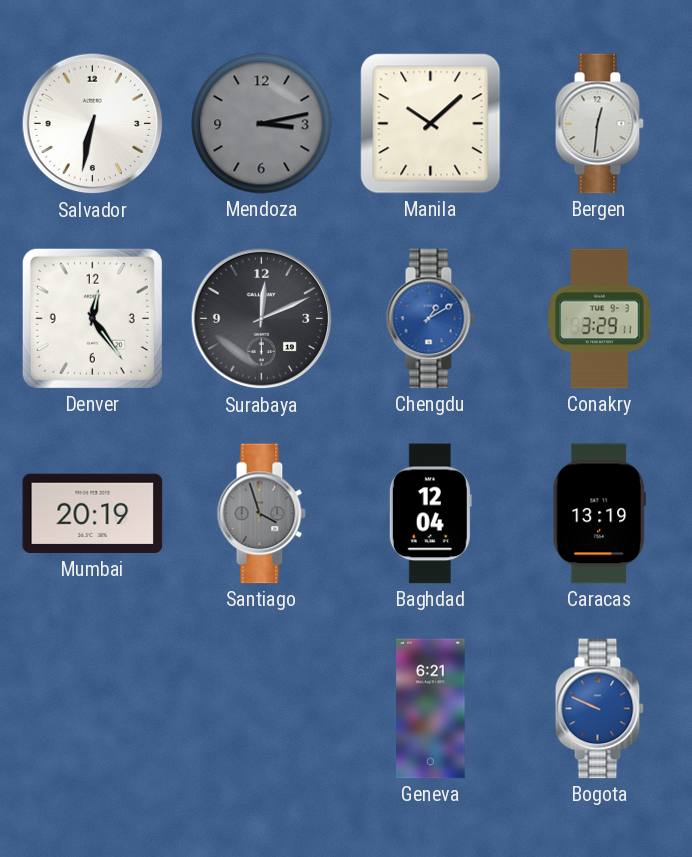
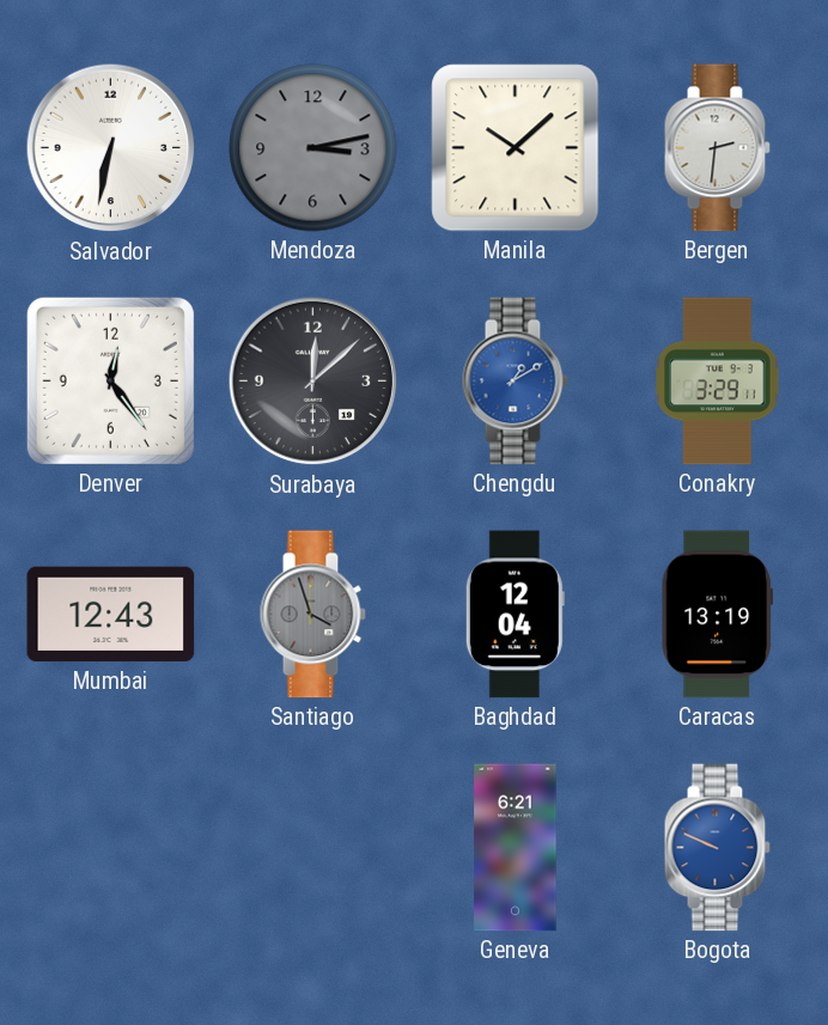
Bergen: 12:31 -> 2:31 (717, 148)
Surabaya: 12:11 -> 12:08 (313, 382)
Mumbai: 20:19 -> 12:43 (111, 615)
